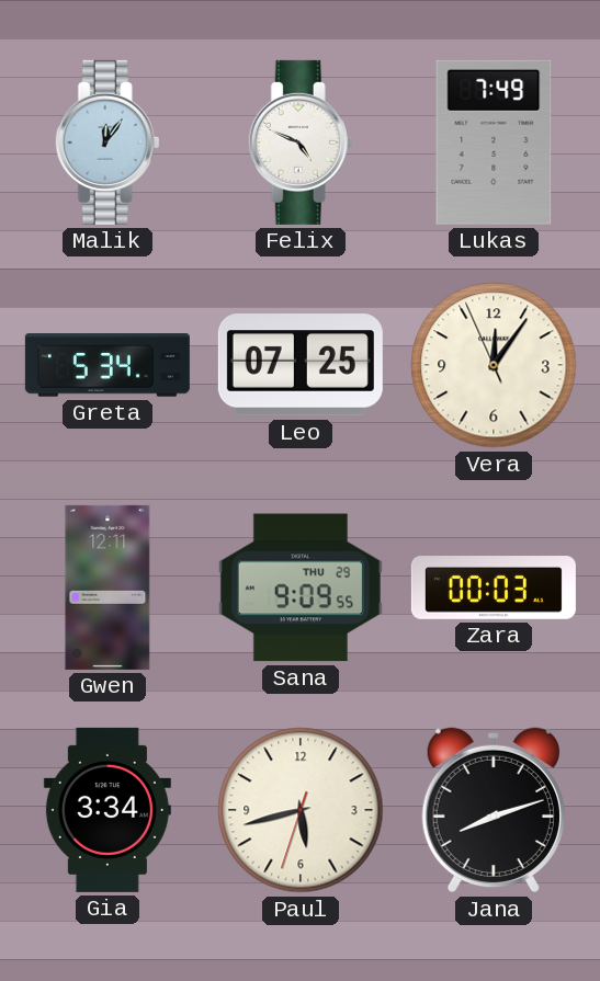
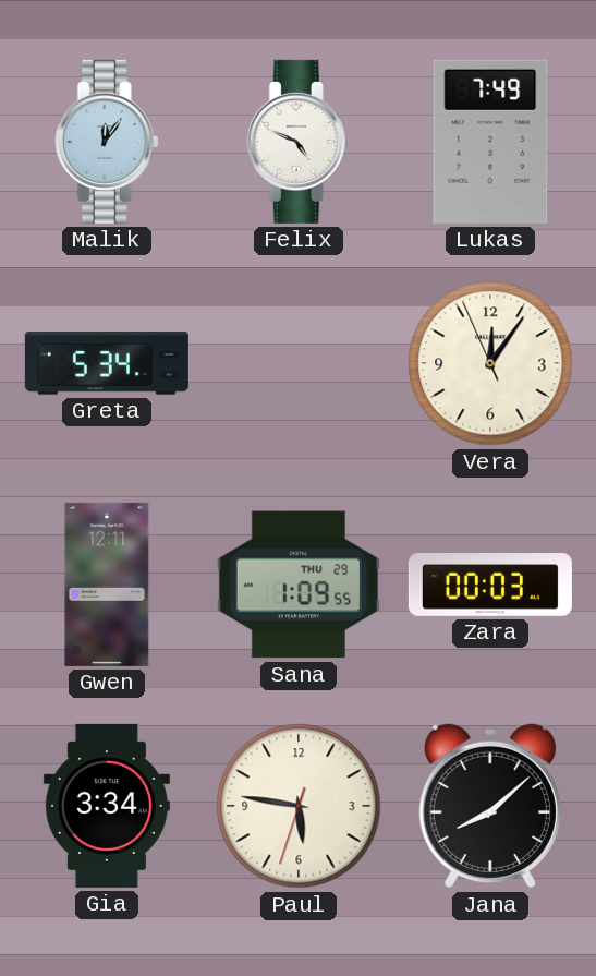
Leo: 07:25 -> none (301, 365)
Sana: 9:09 -> 1:09 (299, 585)
Paul: 5:42 -> 5:46 (299, 806)
Jana: 8:12 -> 8:08 (490, 806)
